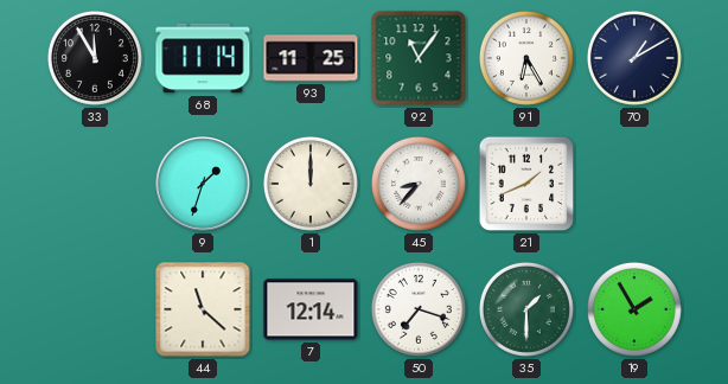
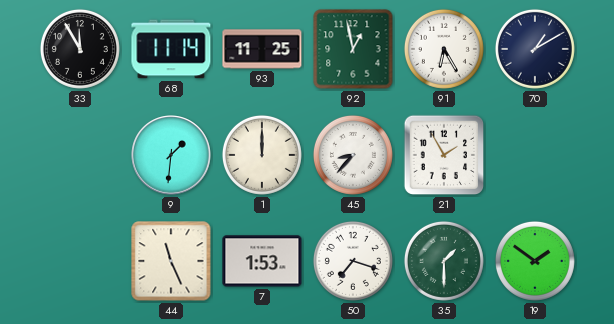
92: 11:06 -> 12:58 (353, 49)
9: 1:33 -> 1:31 (171, 155)
21: 1:41 -> 1:55 (444, 155)
44: 11:22 -> 11:26 (171, 261)
7: 12:14 -> 1:53 (262, 261)
19: 1:55 -> 1:51 (535, 261)
